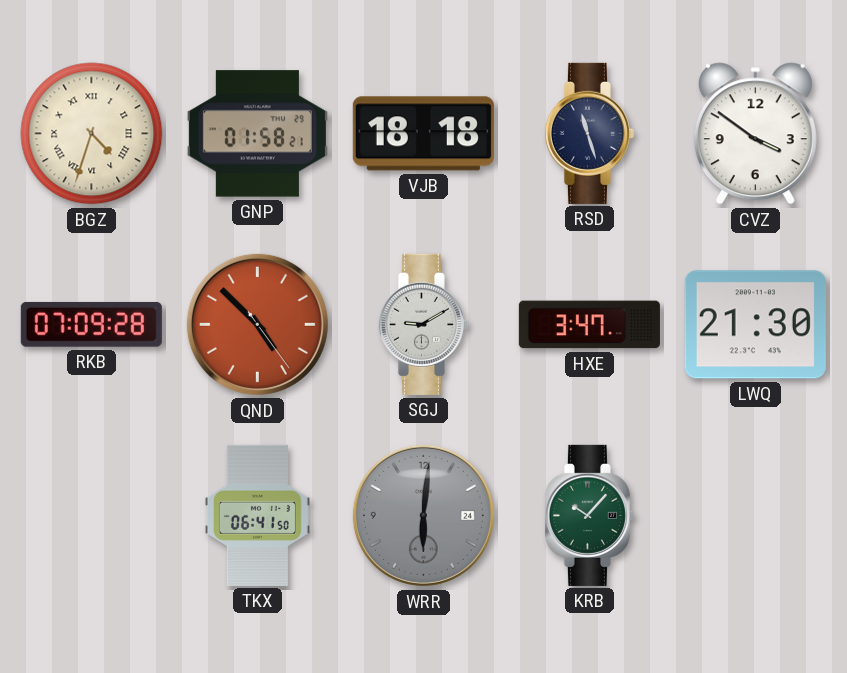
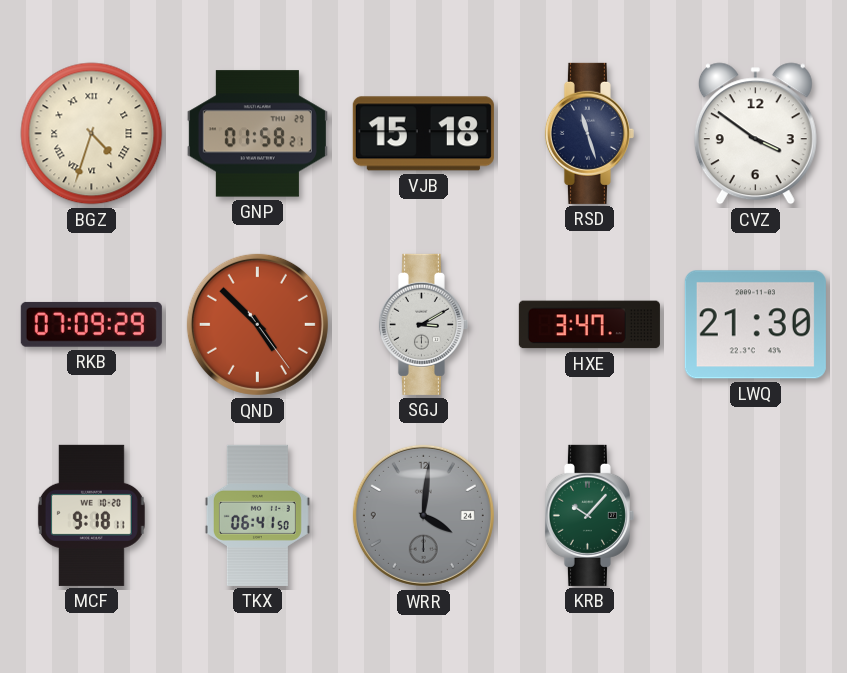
VJB: 18:18 -> 15:18 (423, 134)
RKB: 07:09:28 -> 07:09:29 (91, 324)
SGJ: 9:10 -> 3:10 (423, 324)
MCF: none -> 9:18 (91, 515)
WRR: 6:01 -> 4:01 (423, 515)
